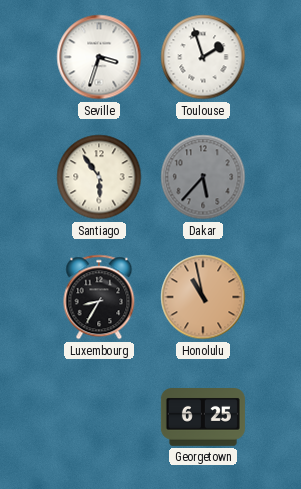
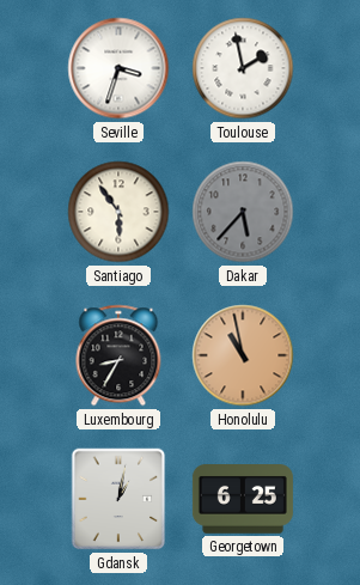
Toulouse: 1:57 -> 1:58 (243, 68)
Gdansk: none -> 1:02 (118, 499)
